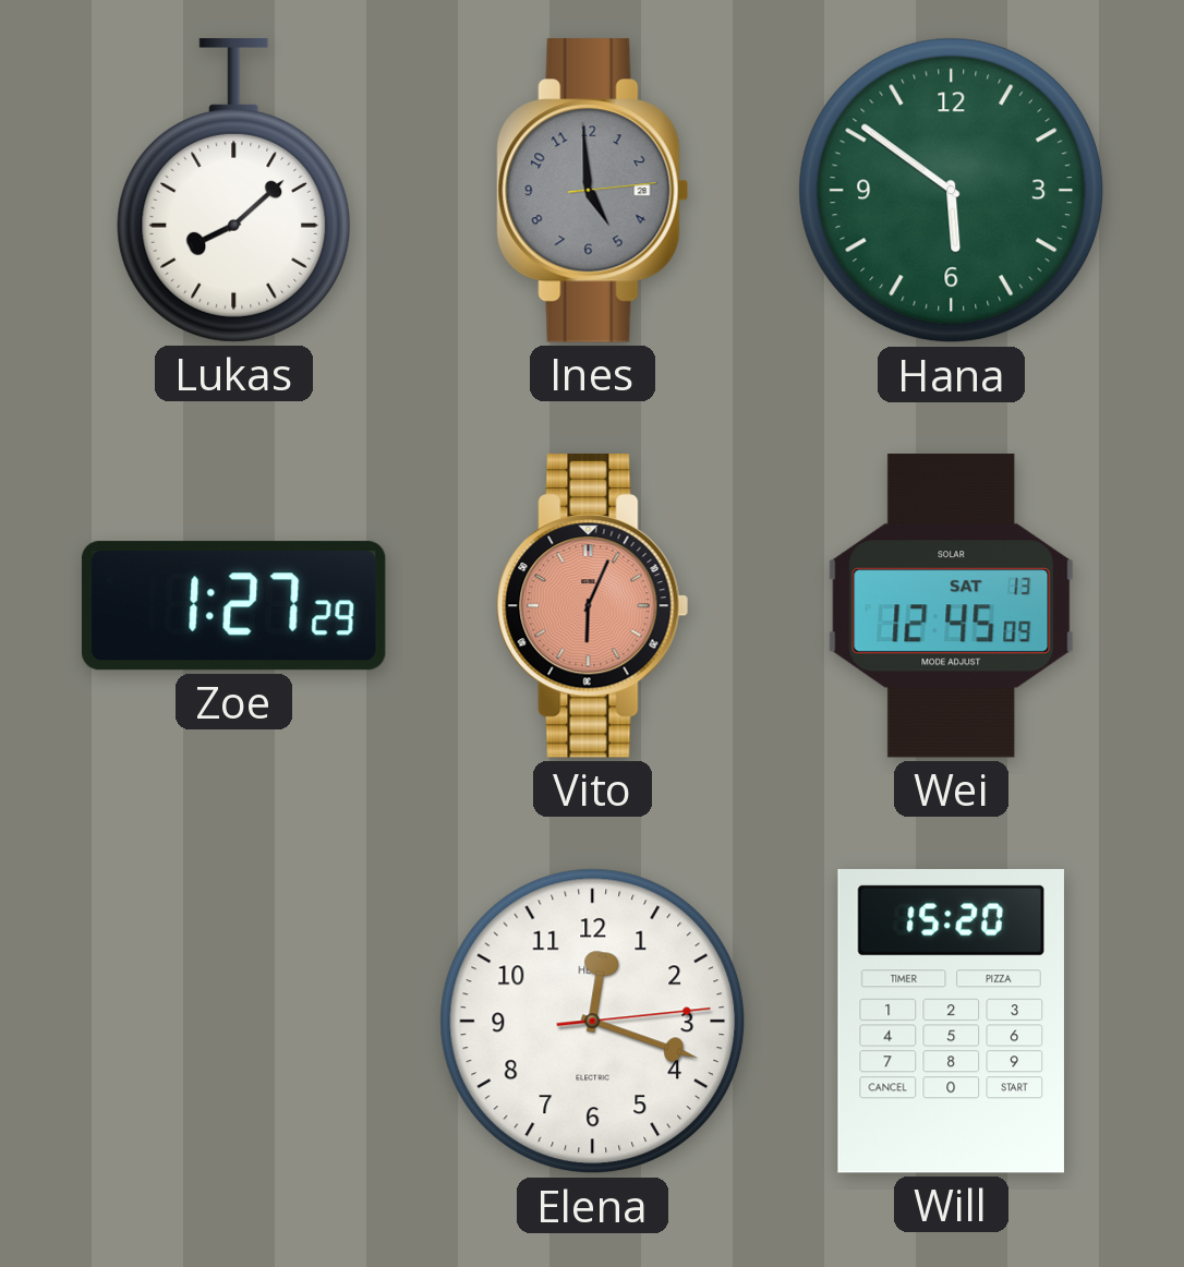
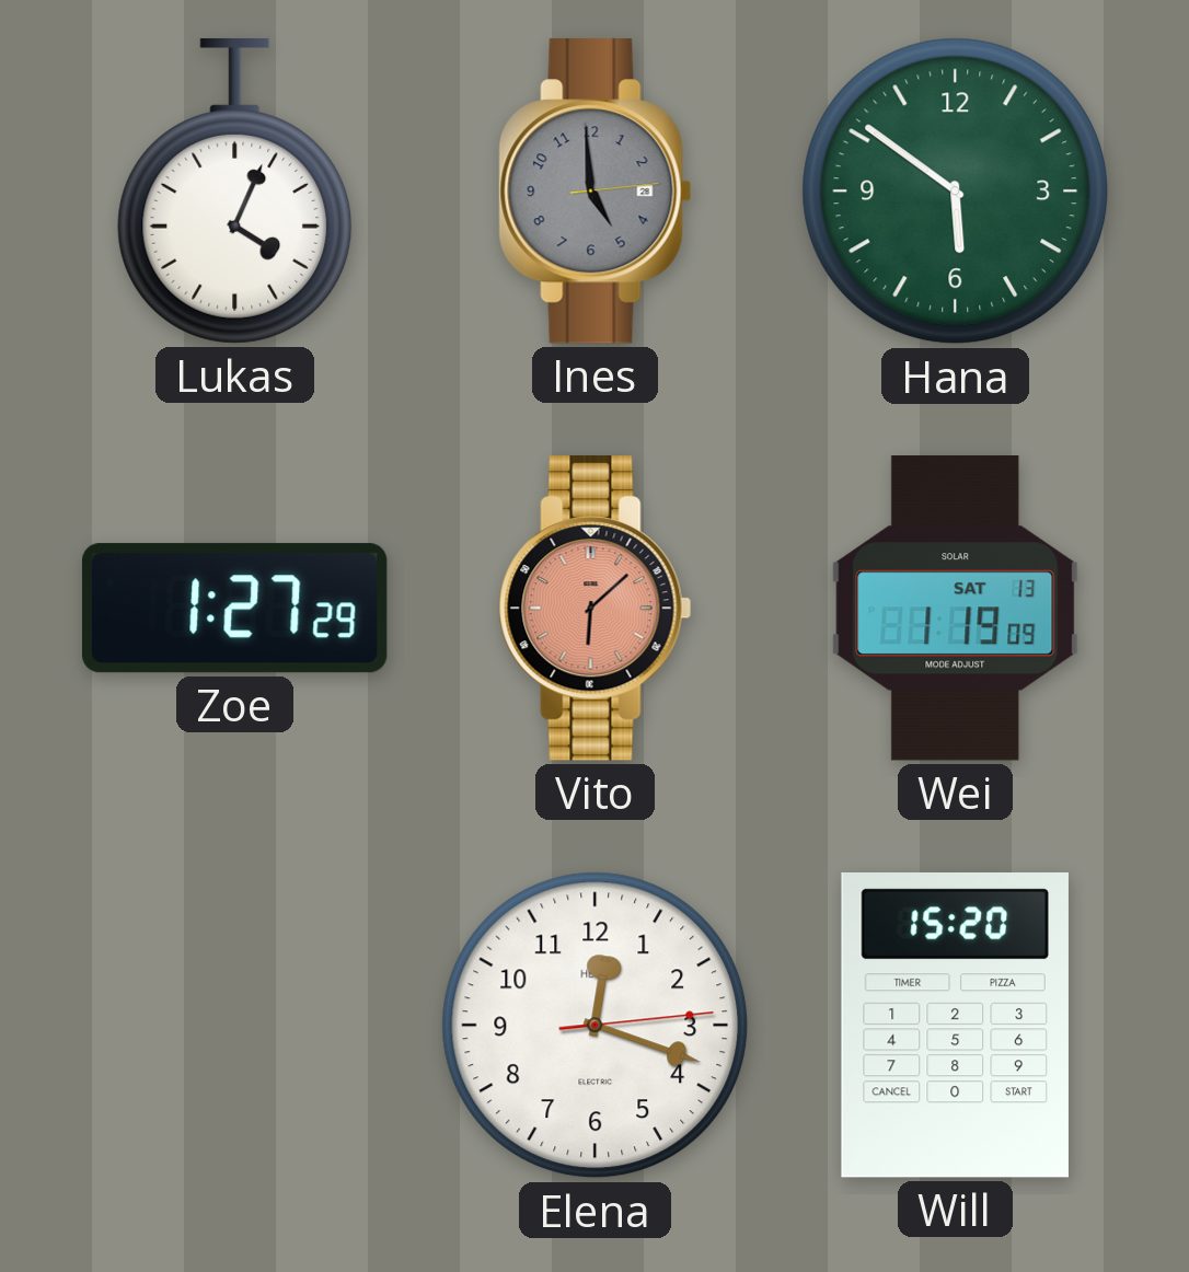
Lukas: 8:08 -> 4:04 (235, 192)
Vito: 6:04 -> 6:08 (596, 609)
Wei: 12:45 -> 1:19 (956, 609)
